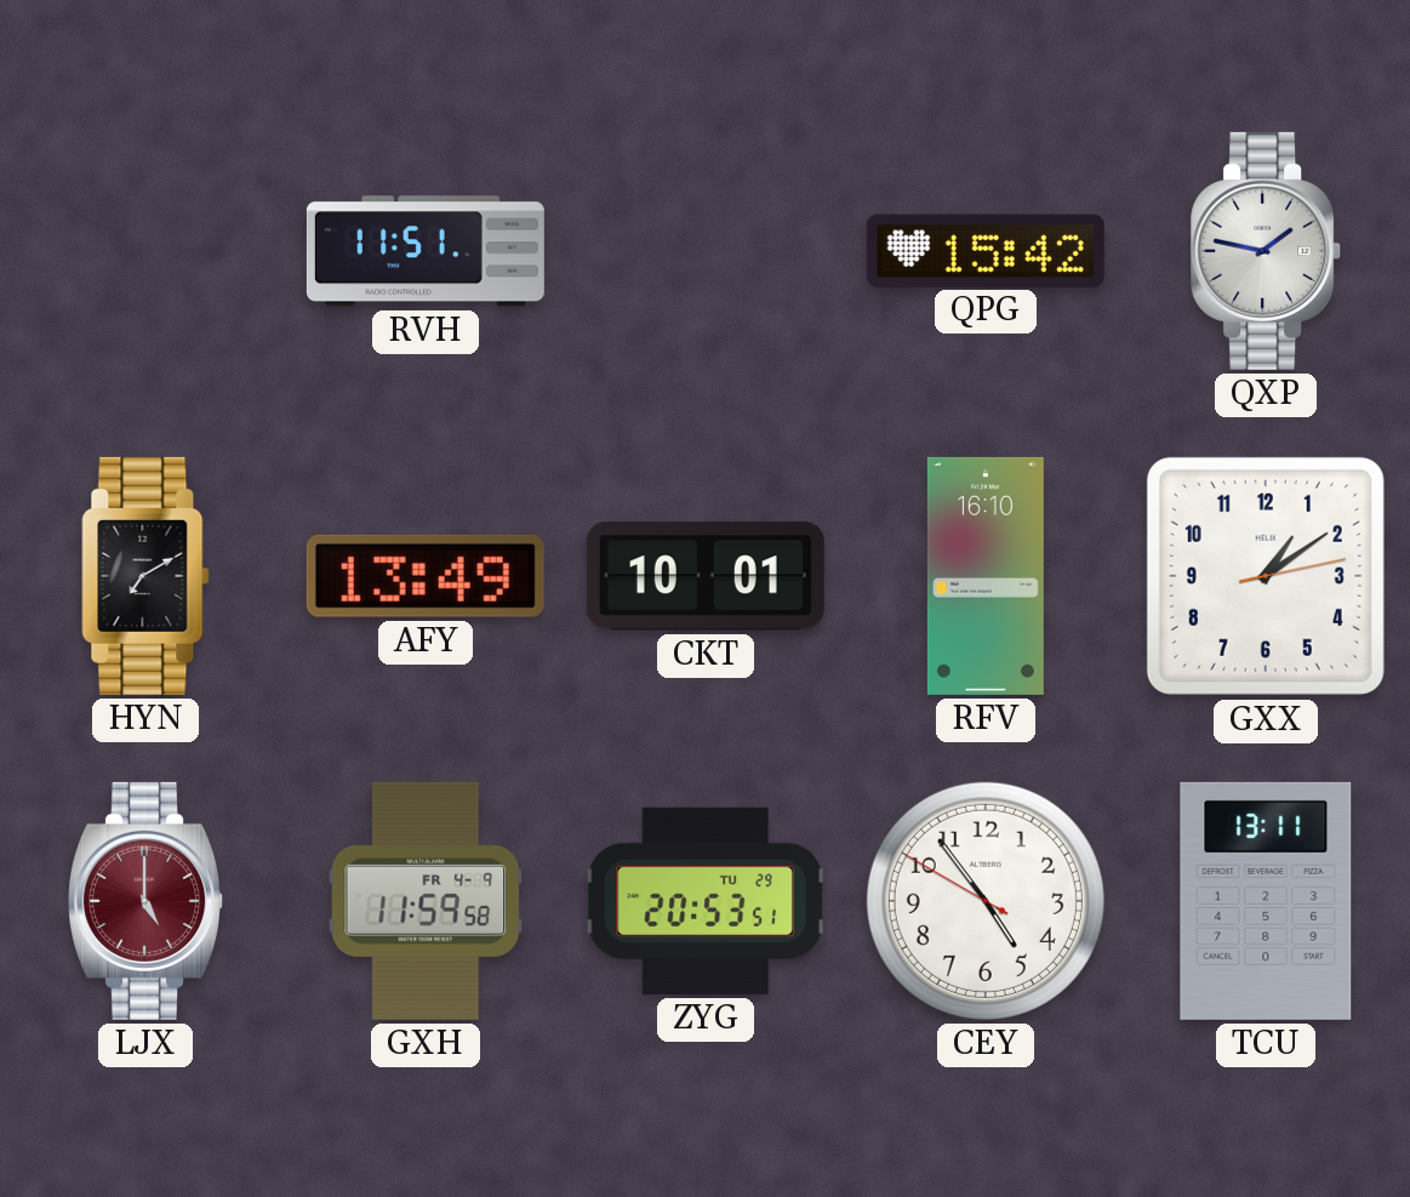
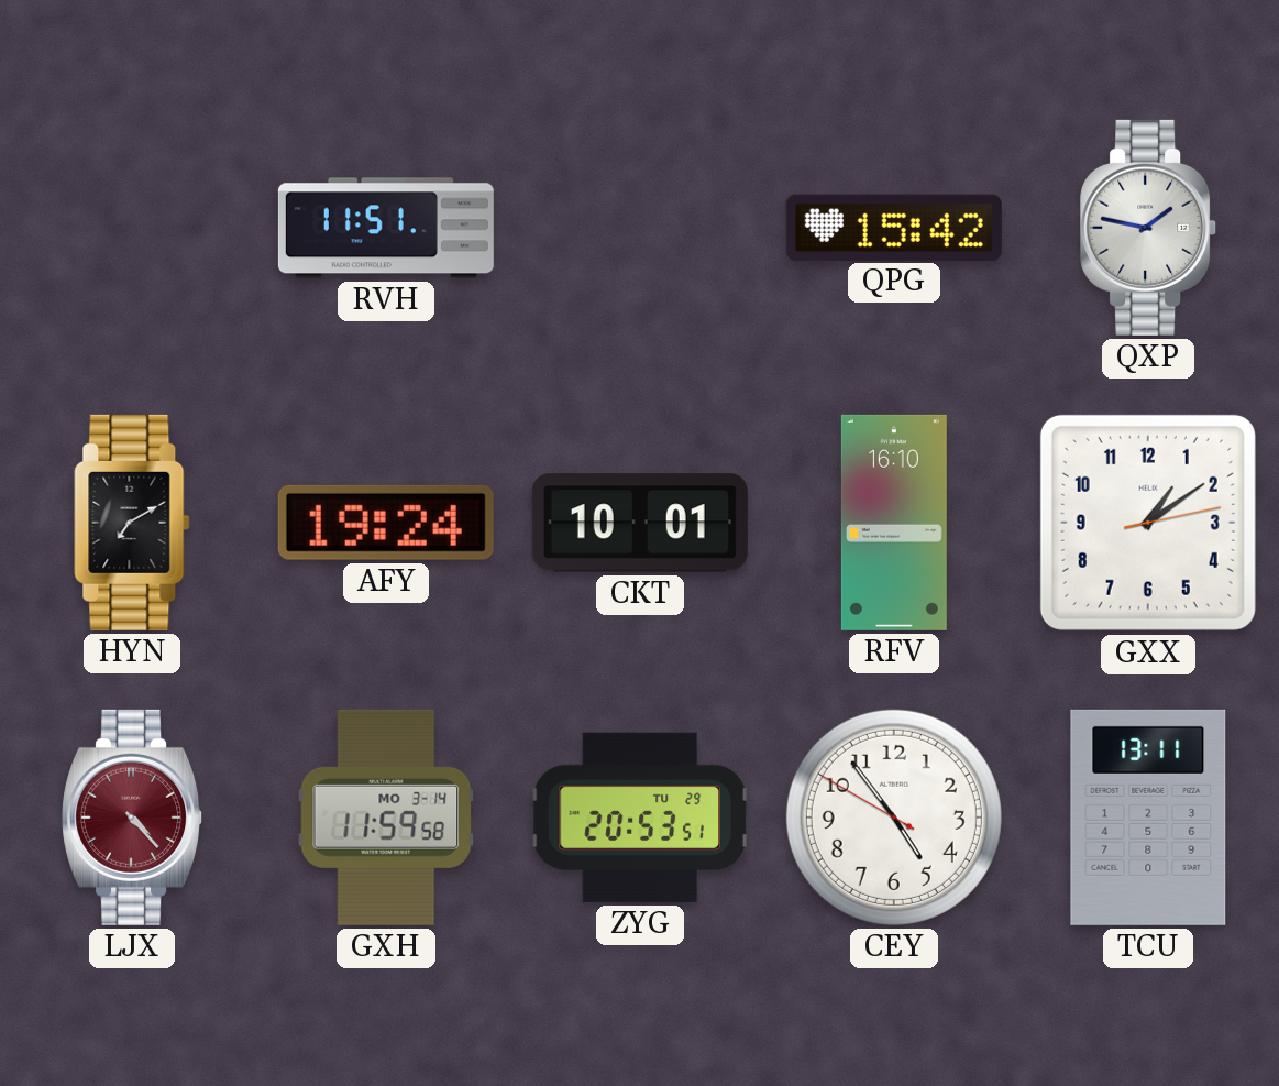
AFY: 13:49 -> 19:24 (386, 523)
LJX: 5:00 -> 4:23 (133, 818)
GXH date: FR 4-9 -> MO 3-14 (386, 818)
